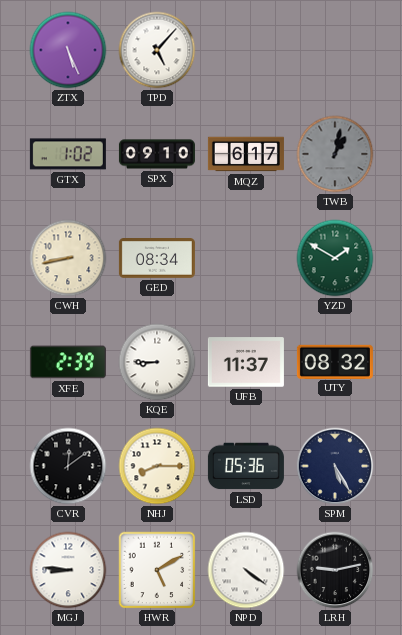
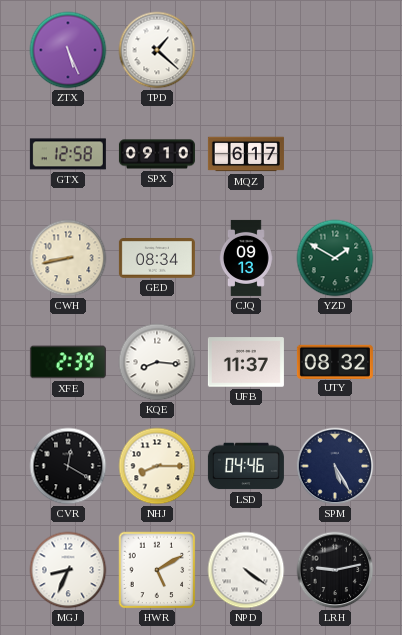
TPD: 5:07 -> 1:22 (157, 50)
GTX: 1:02 -> 12:58 (68, 154)
TWB: 1:02 -> none (335, 154)
CJQ: none -> 09:13 (246, 258)
KQE: 8:45 -> 8:16 (157, 362)
CVR: 12:09 -> 12:20 (68, 466)
LSD: 05:36 -> 04:46 (246, 466)
MGJ: 8:46 -> 8:34 (68, 570)
